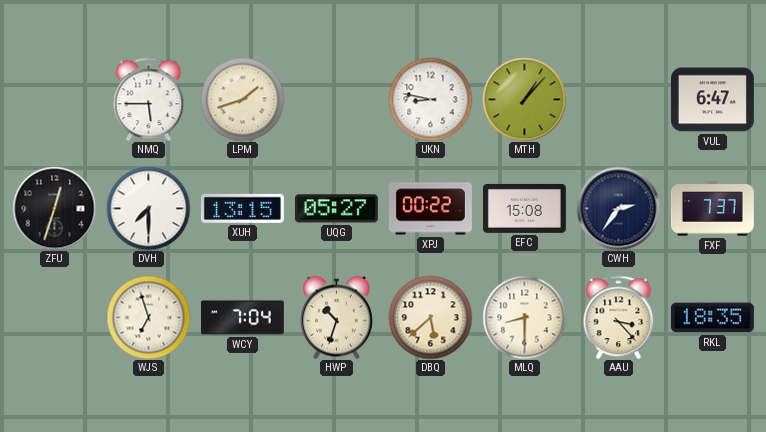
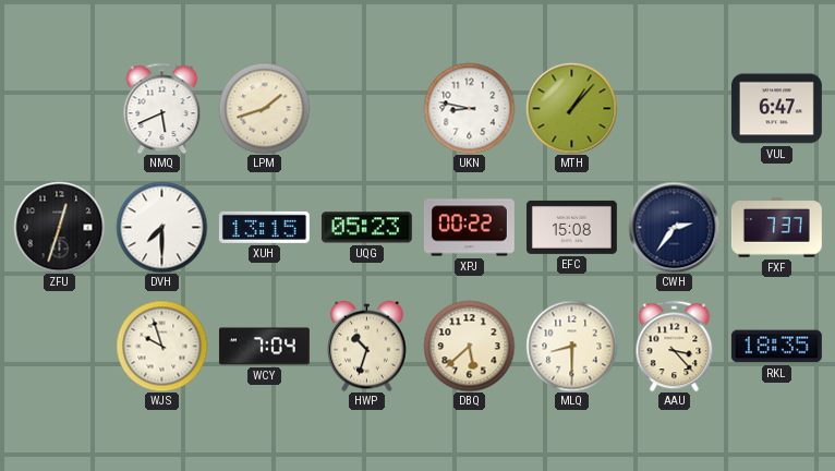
NMQ: 5:45 -> 5:41 (162, 108)
UQG: 05:27 -> 05:23 (366, 228)
WJS: 6:57 -> 9:57 (161, 346)
